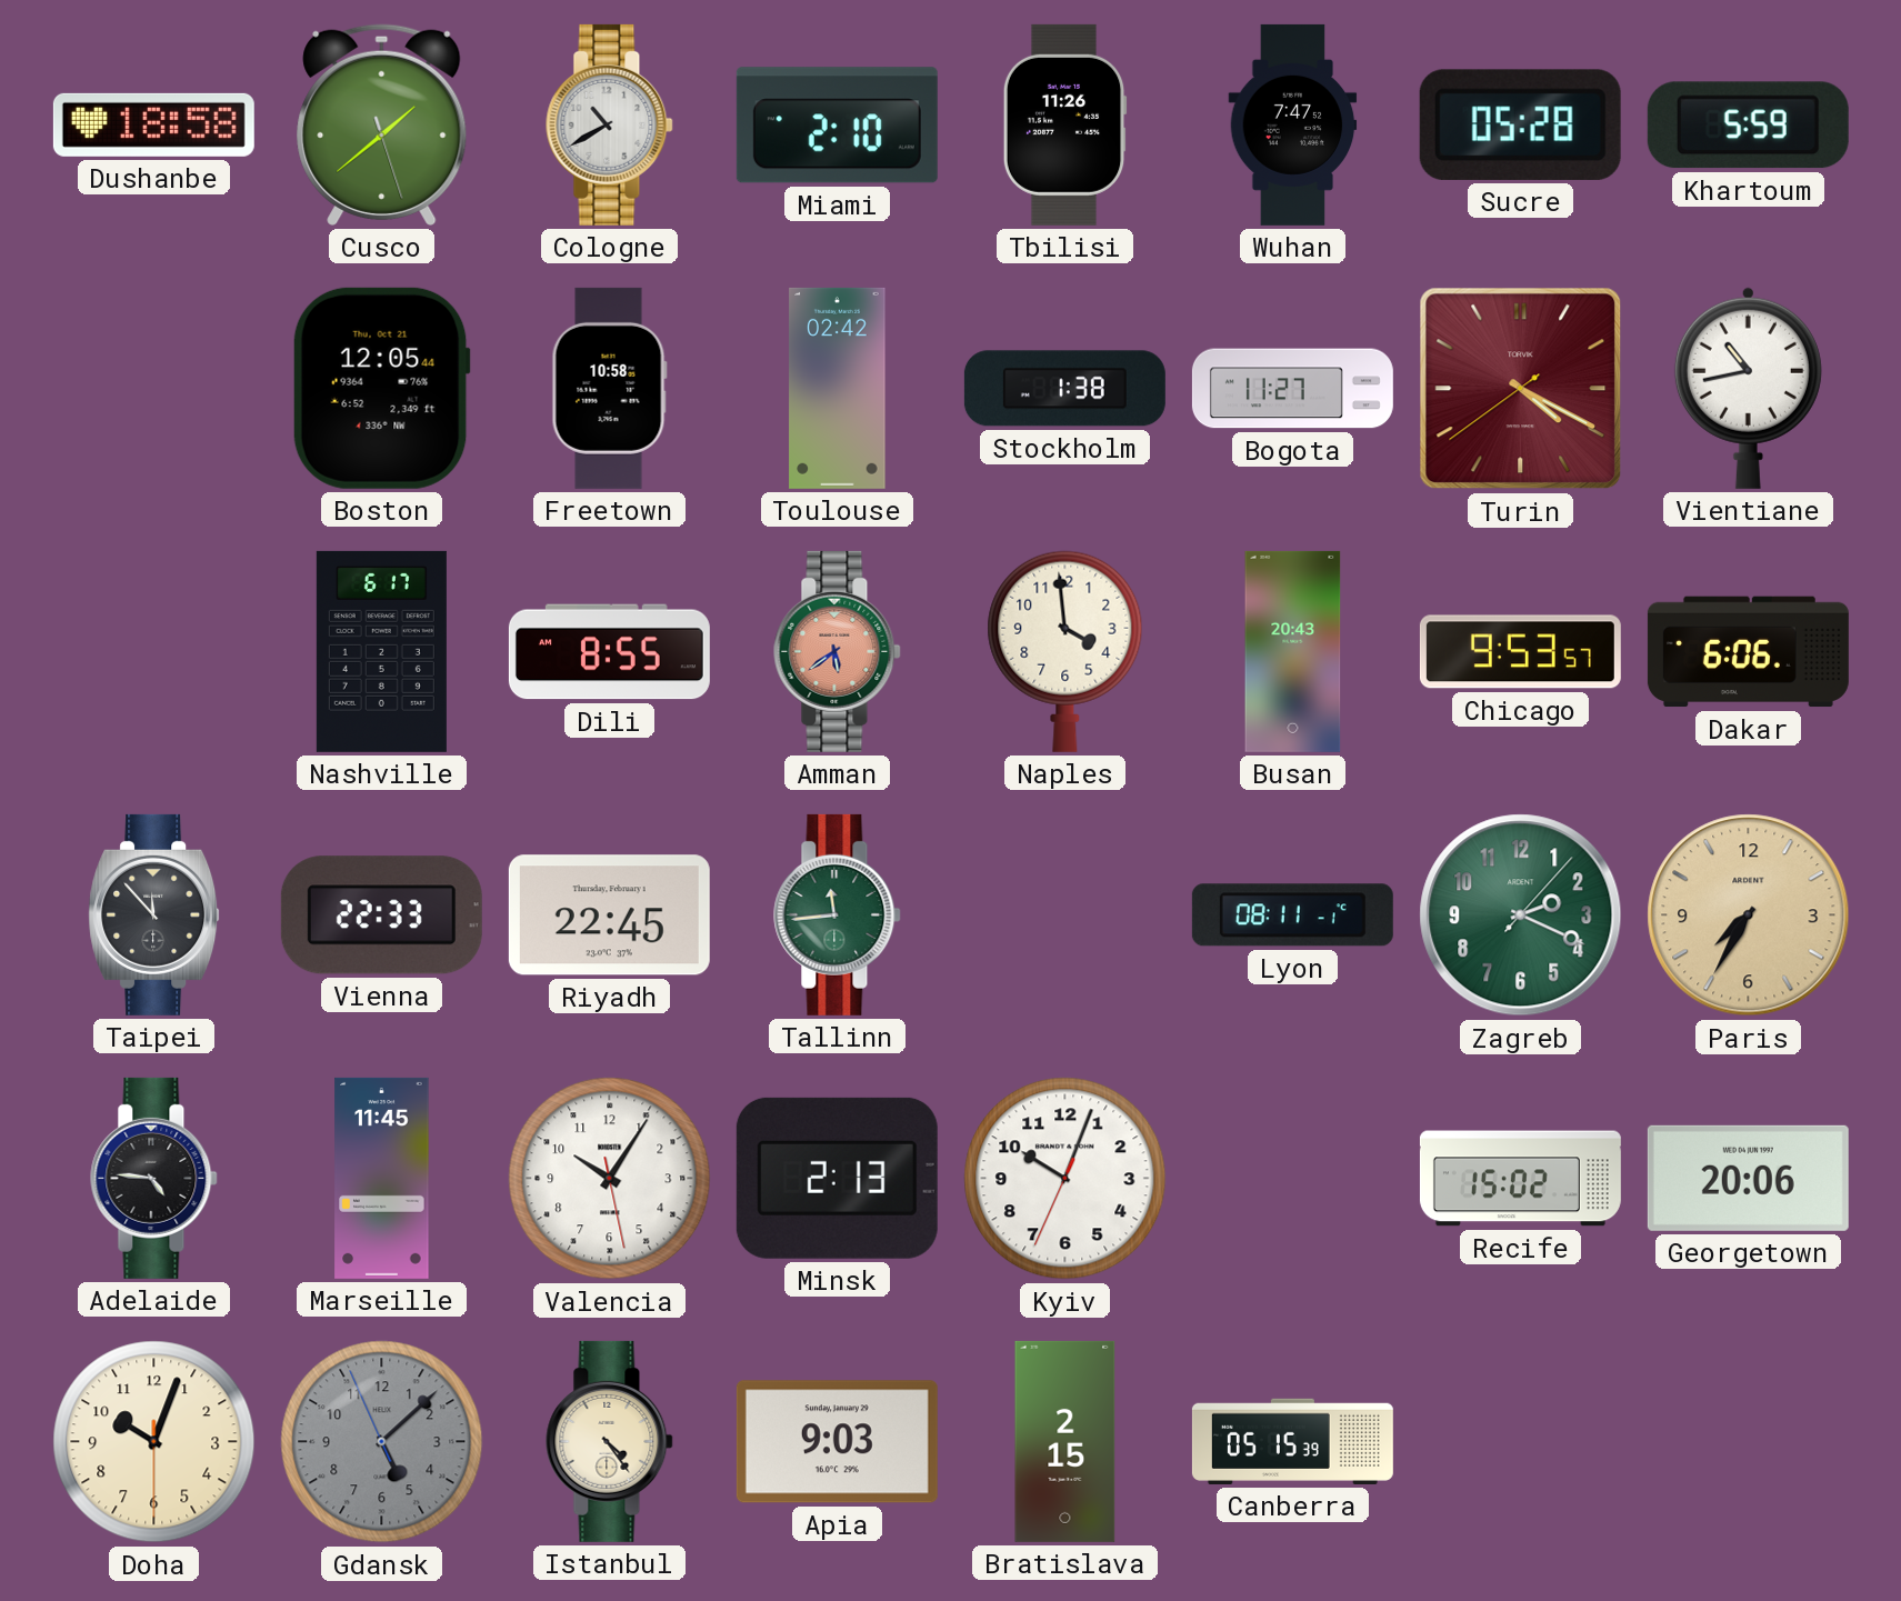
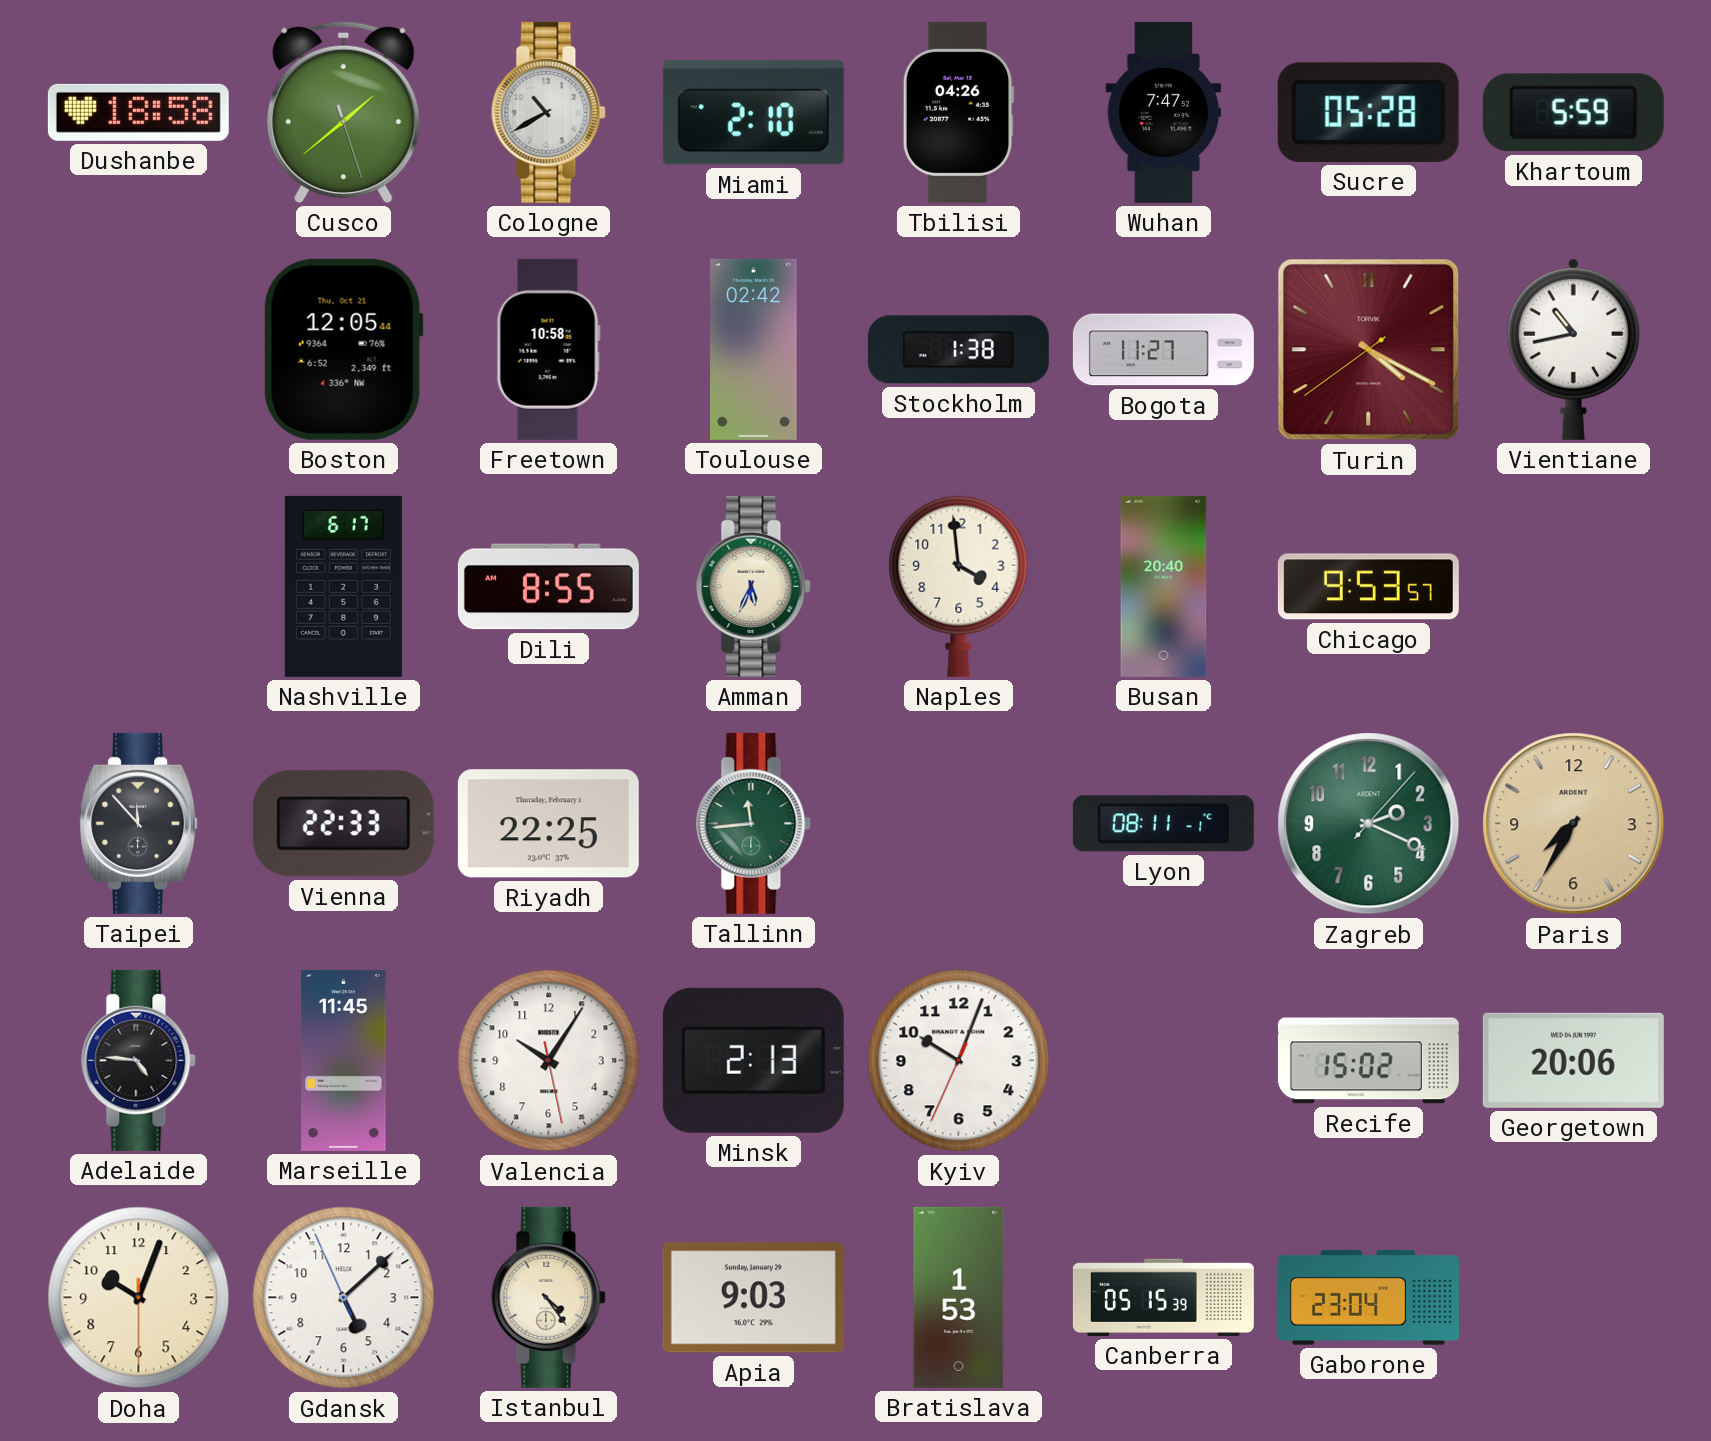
Tbilisi: 11:26 -> 04:26 (958, 112)
Amman: 5:39 -> 5:34 (754, 586)
Amman dial: salmon -> cream (754, 586)
Busan: 20:43 -> 20:40 (1164, 586)
Dakar: 6:06 -> none (1748, 652)
Riyadh: 22:45 -> 22:25 (548, 824)
Gdansk dial: grey -> white (344, 1298)
Bratislava: 2:15 -> 1:53 (959, 1297)
Gaborone: none -> 23:04 (1368, 1298)
